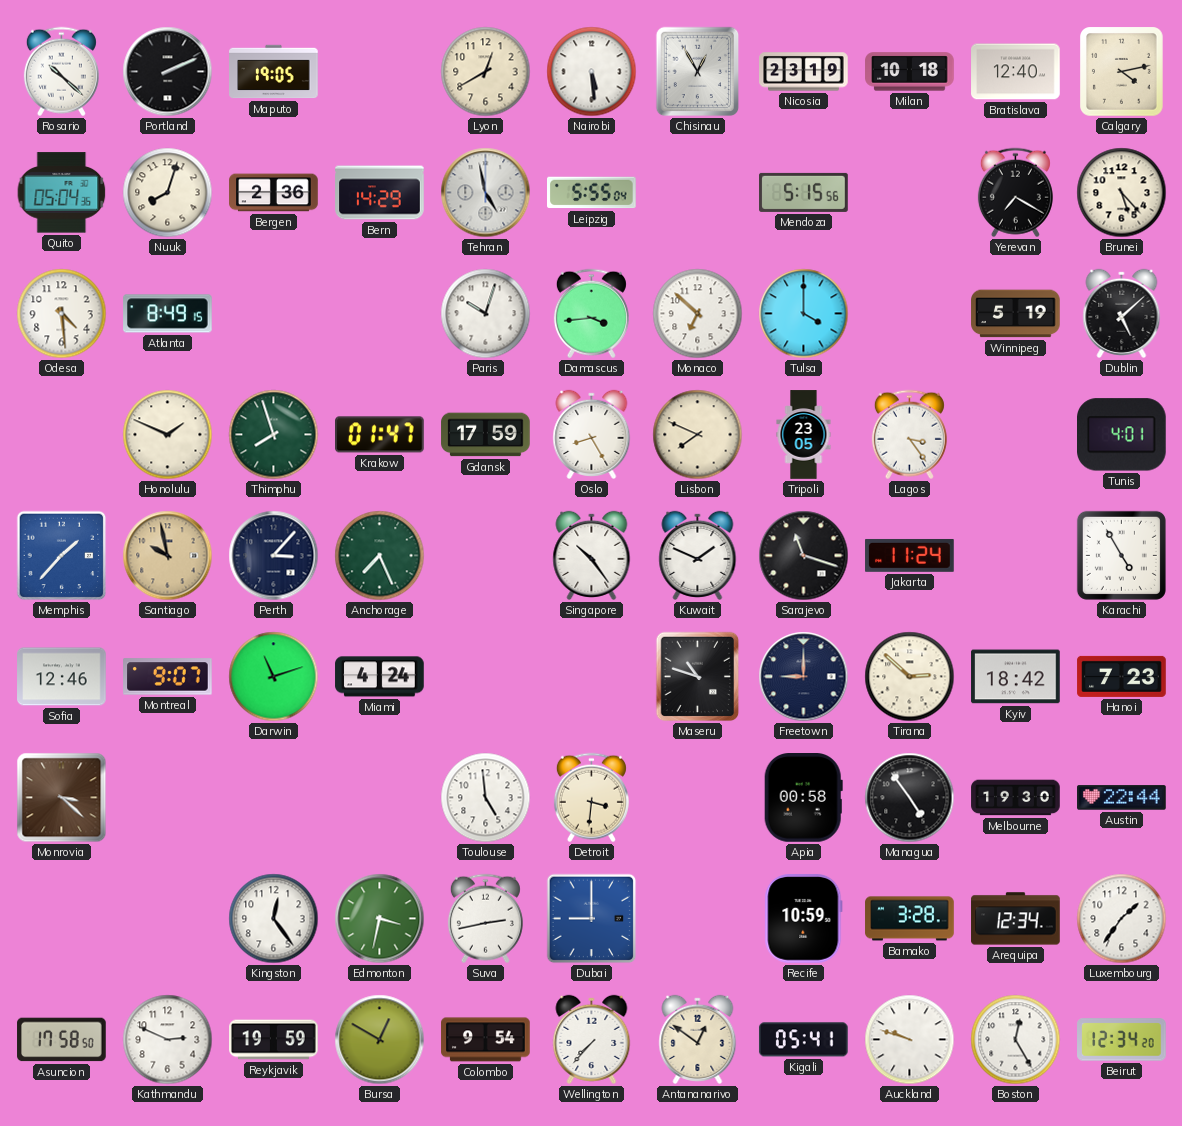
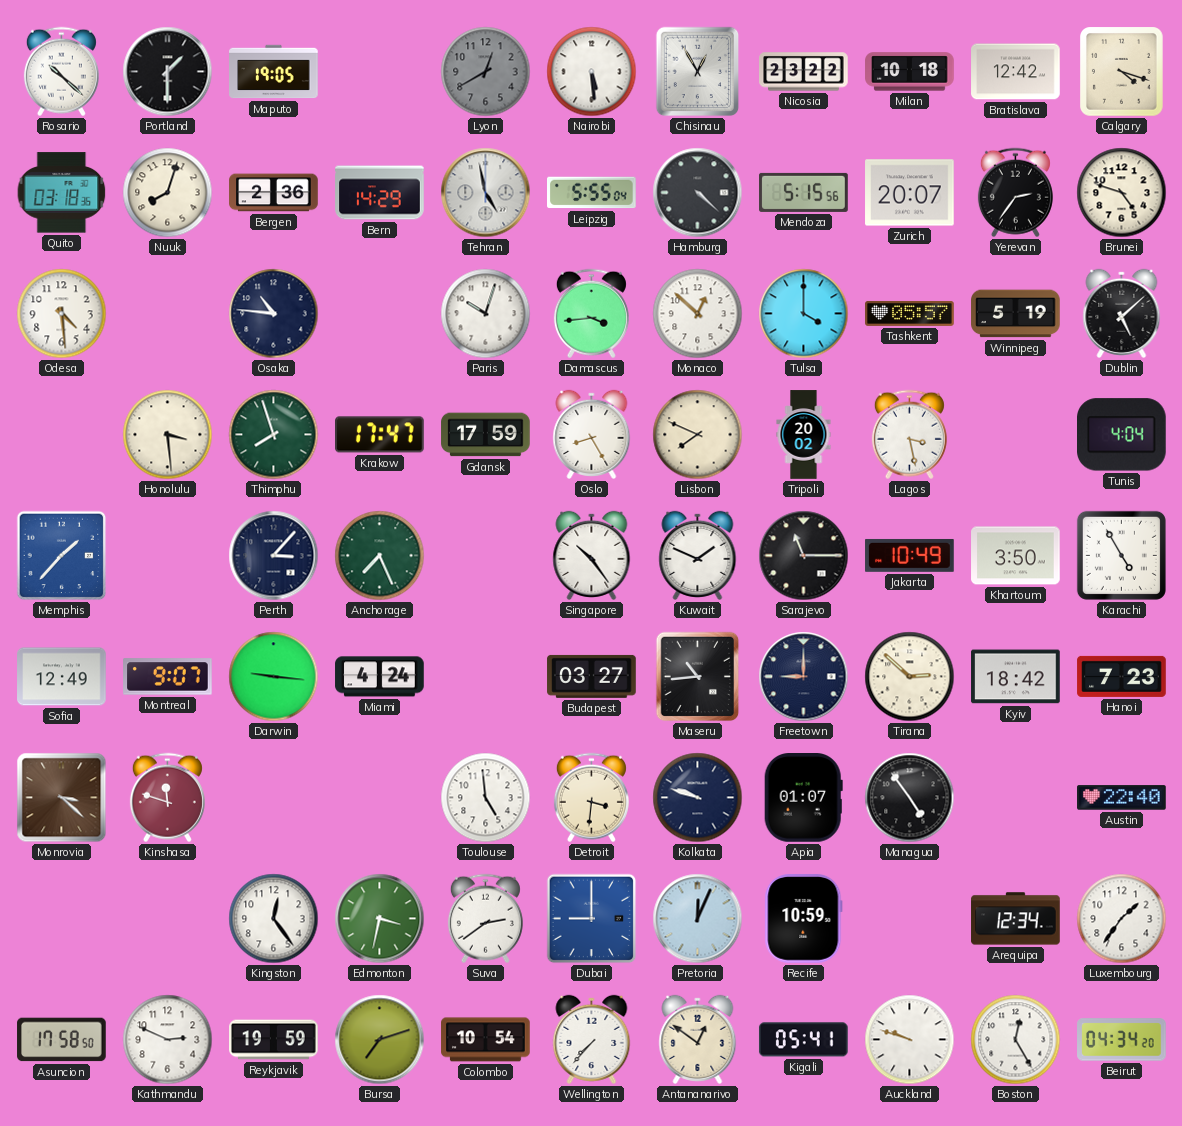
Portland: 2:11 -> 1:30 (168, 72)
Lyon dial: cream -> grey (486, 72)
Nicosia: 23:19 -> 23:22 (804, 72)
Bratislava: 12:40 -> 12:42 (1016, 72)
Calgary: 4:13 -> 4:18 (1122, 72)
Quito: 05:04 -> 03:18 (62, 193)
Hamburg: none -> 4:22 (698, 193)
Zurich: none -> 20:07 (910, 193)
Yerevan: 7:20 -> 2:36 (1015, 193)
Brunei: 5:23 -> 4:48 (1122, 193)
Atlanta: 8:49 -> none (168, 314)
Osaka: none -> 10:46 (274, 314)
Monaco: 6:52 -> 12:52 (698, 314)
Tashkent: none -> 05:57 (910, 313)
Honolulu: 1:49 -> 3:29 (168, 435)
Krakow: 01:47 -> 17:47 (380, 435)
Tripoli: 23:05 -> 20:02 (804, 435)
Lagos: 3:24 -> 3:28 (909, 435)
Tunis: 4:01 -> 4:04 (1122, 435)
Santiago: 9:58 -> none (168, 556)
Sarajevo: 11:18 -> 11:15 (804, 556)
Jakarta: 11:24 -> 10:49 (910, 555)
Khartoum: none -> 3:50 (1016, 556)
Sofia: 12:46 -> 12:49 (62, 677)
Darwin: 11:12 -> 9:16 (274, 677)
Budapest: none -> 03:27 (592, 676)
Maseru: 10:48 -> 10:44 (698, 677)
Kinshasa: none -> 11:48 (167, 798)
Kolkata: none -> 9:48 (698, 798)
Apia: 00:58 -> 01:07 (803, 798)
Melbourne: 19:30 -> none (1016, 798)
Austin: 22:44 -> 22:40 (1122, 798)
Suva: 2:43 -> 2:39 (485, 919)
Pretoria: none -> 12:04 (698, 919)
Bamako: 3:28 -> none (910, 919)
Bursa: 12:50 -> 7:12 (380, 1040)
Colombo: 9:54 -> 10:54 (486, 1040)
Beirut: 12:34 -> 04:34 (1122, 1040)
